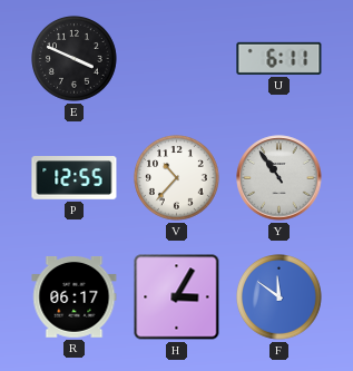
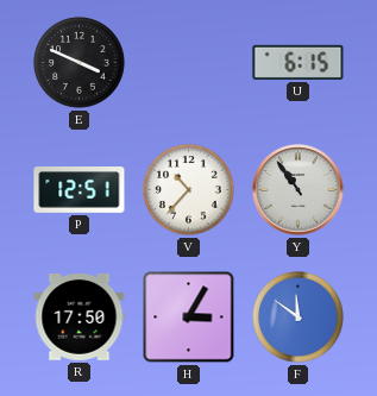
U: 6:11 -> 6:15 (299, 62)
P: 12:55 -> 12:51 (80, 190)
R: 06:17 -> 17:50 (80, 318)
